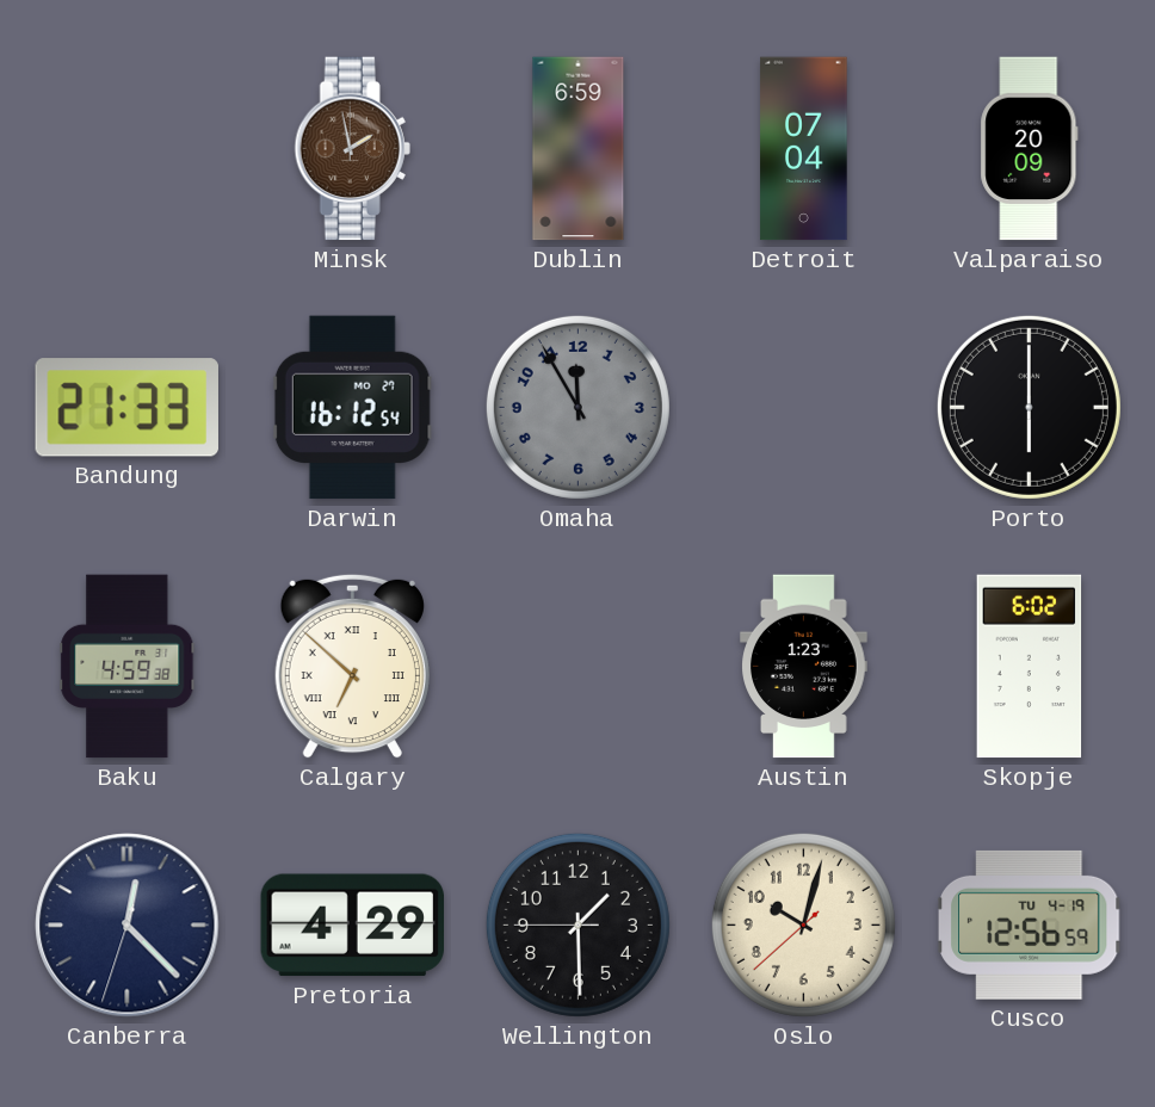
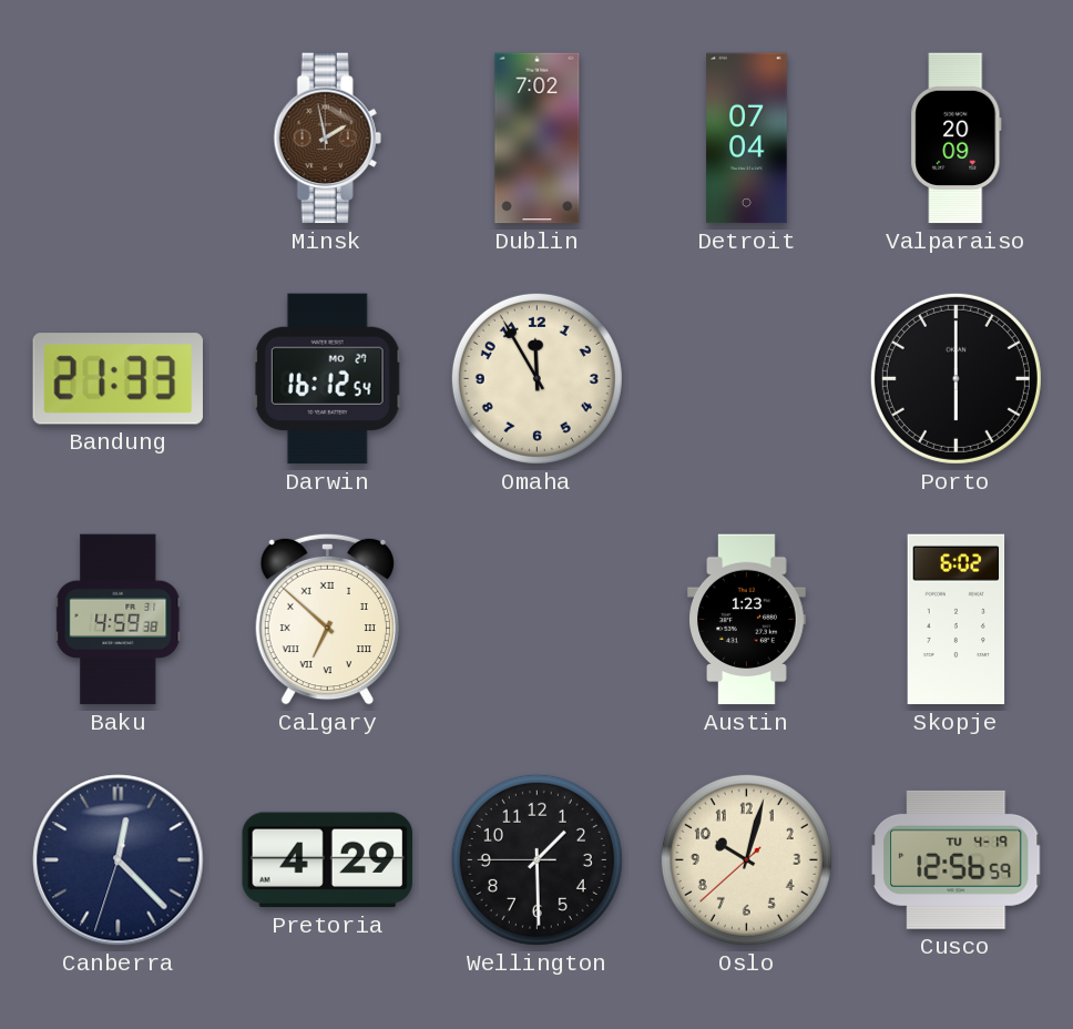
Dublin: 6:59 -> 7:02 (538, 139)
Omaha dial: grey -> cream (536, 378)
